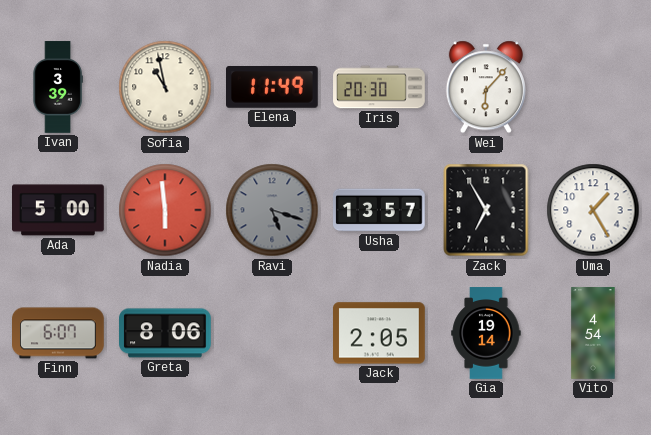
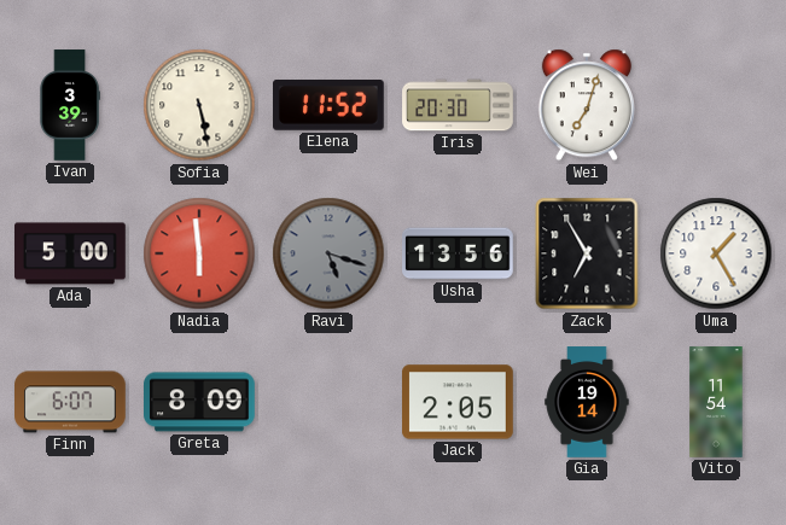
Sofia: 10:58 -> 5:28 (199, 105)
Elena: 11:49 -> 11:52 (330, 106)
Wei: 6:07 -> 7:03 (587, 105)
Usha: 13:57 -> 13:56 (458, 253)
Greta: 8:06 -> 8:09 (200, 402)
Vito: 4:54 -> 11:54 (716, 402)
